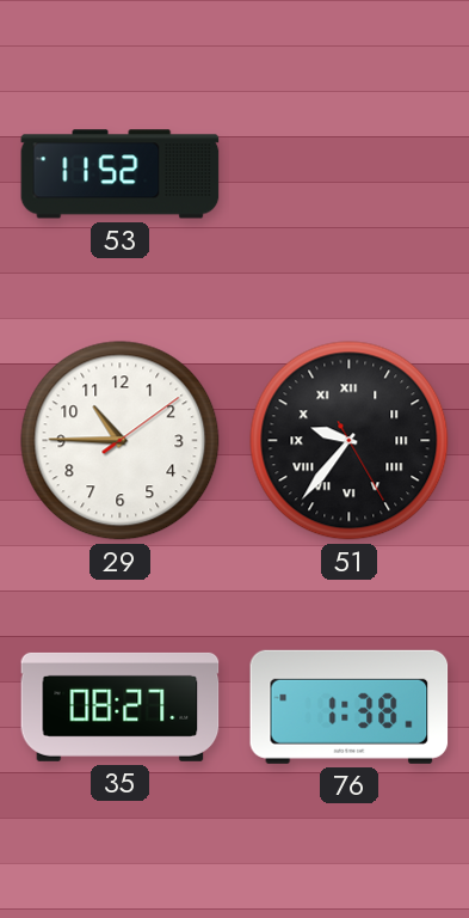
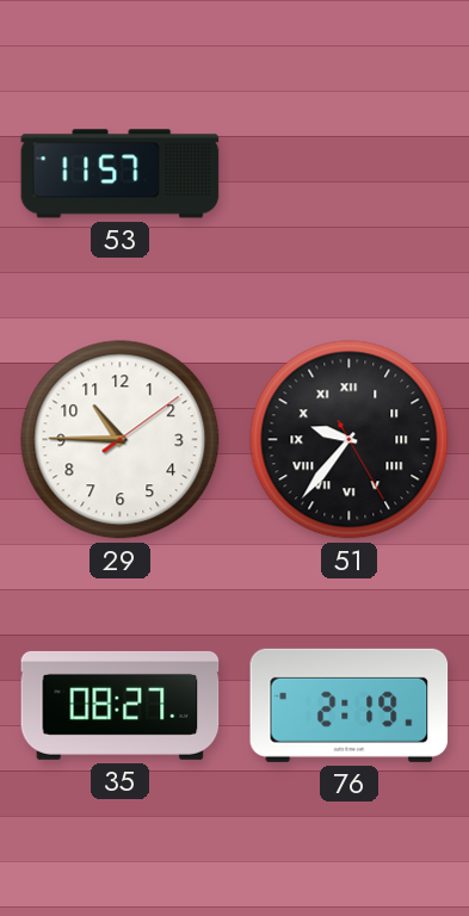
53: 11:52 -> 11:57 (121, 174)
76: 1:38 -> 2:19 (350, 705)
